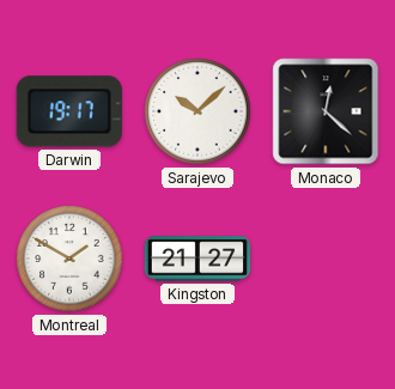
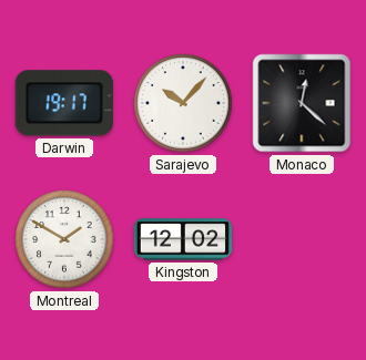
Sarajevo: 10:08 -> 10:07 (183, 103)
Kingston: 21:27 -> 12:02 (183, 239)
